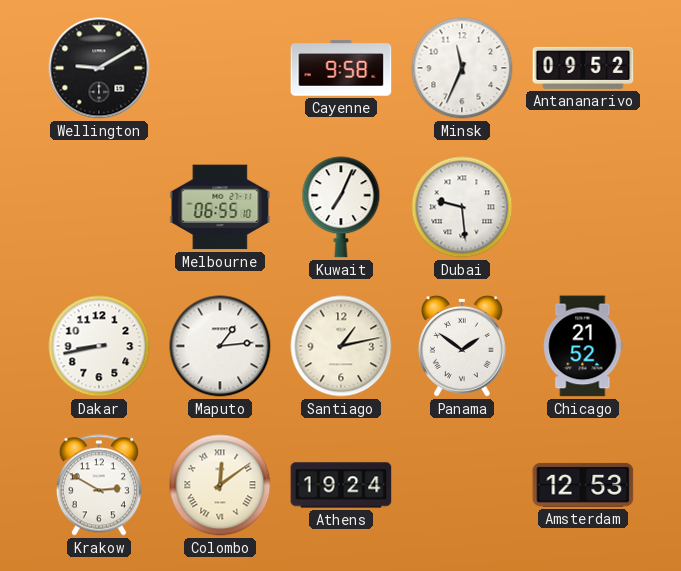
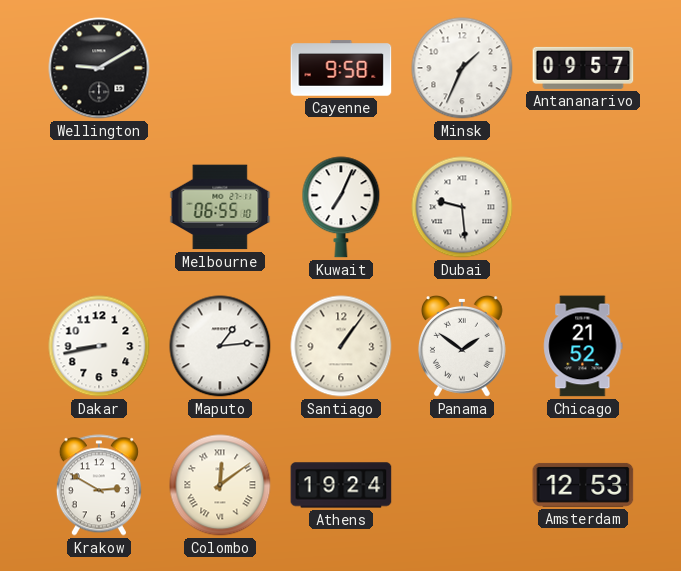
Minsk: 11:34 -> 1:34 (462, 68)
Antananarivo: 09:52 -> 09:57 (583, 68)
Santiago: 1:13 -> 1:06 (341, 346)
